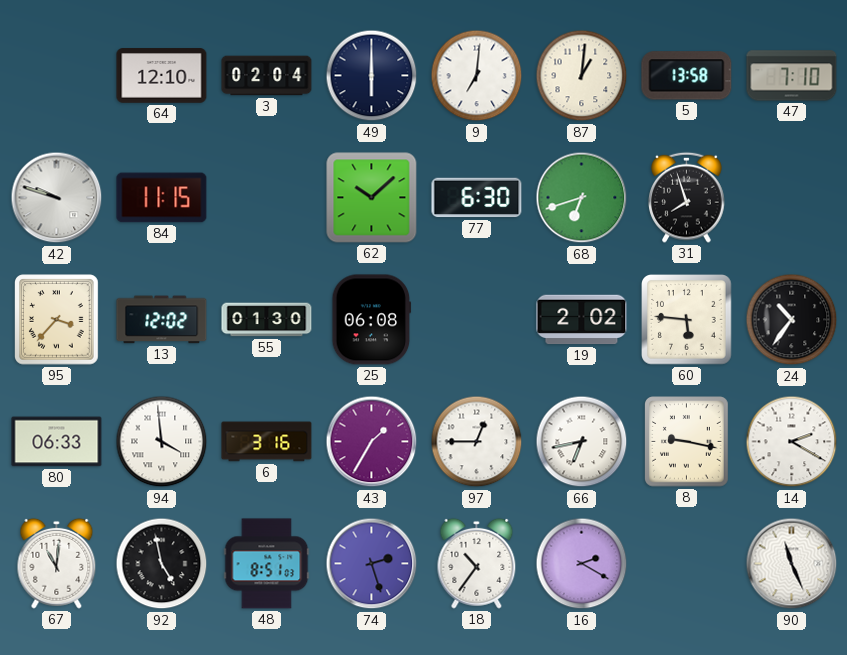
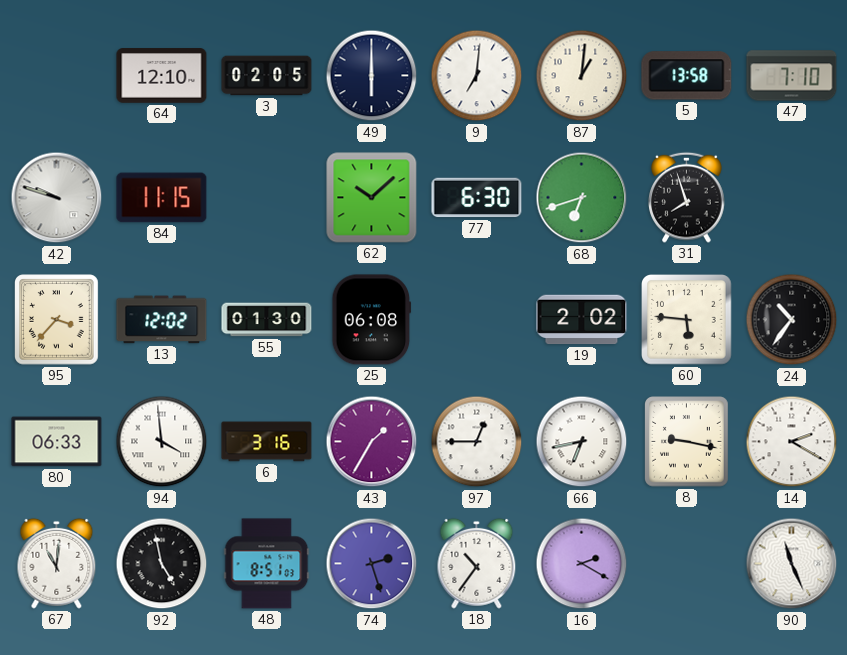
3: 02:04 -> 02:05 (267, 76)
